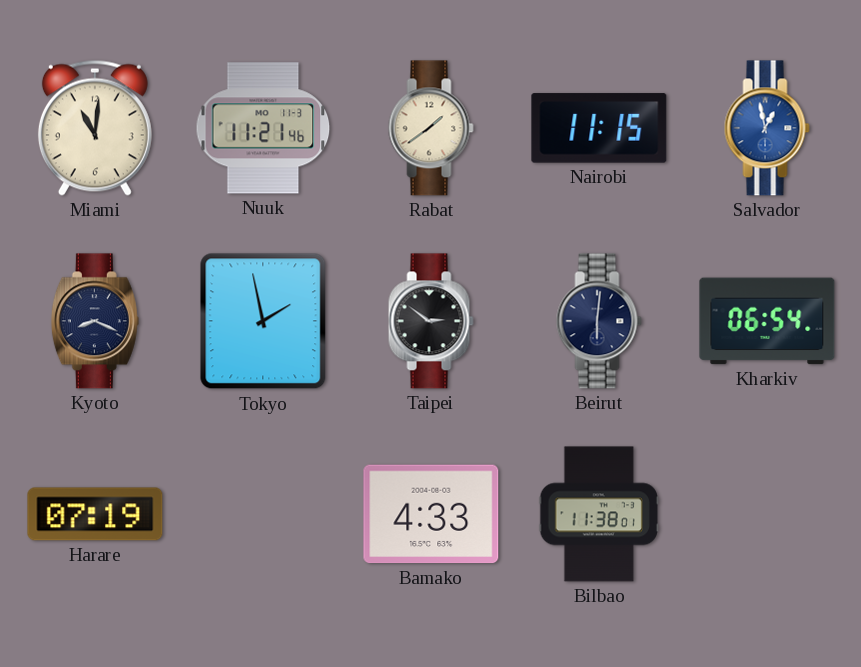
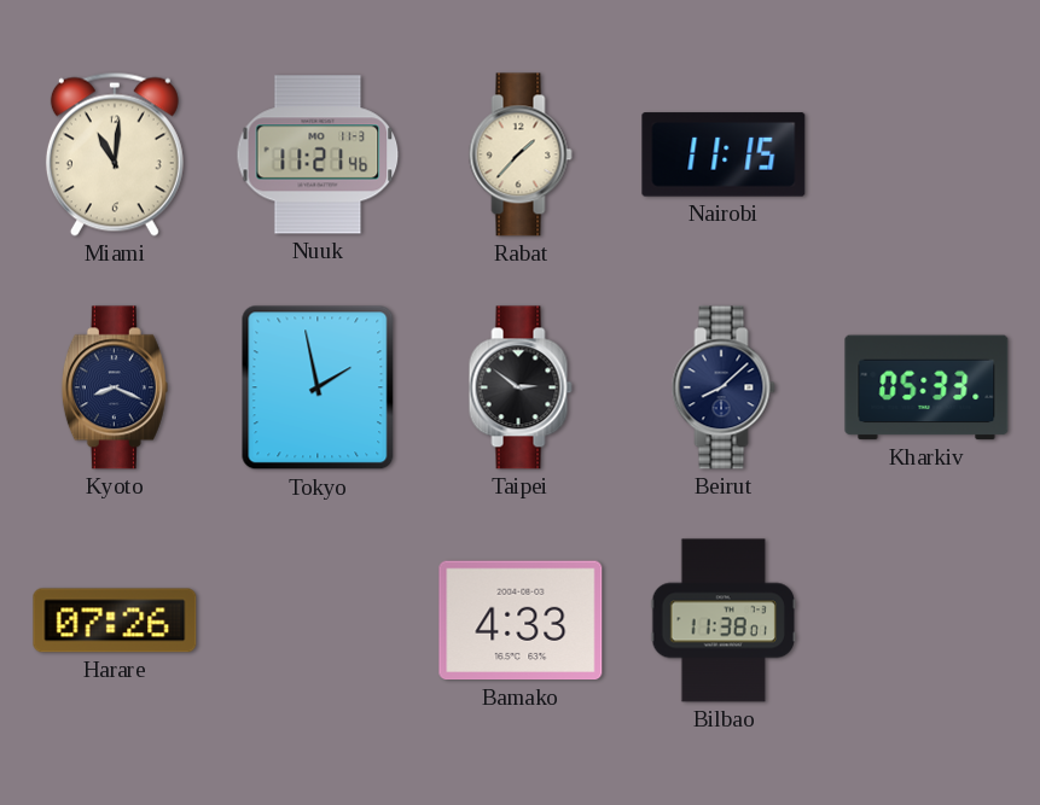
Rabat: 1:39 -> 1:37 (521, 154)
Salvador: 12:58 -> none (767, 128)
Beirut: 6:01 -> 8:08 (724, 387)
Kharkiv: 06:54 -> 05:33 (926, 387)
Harare: 07:19 -> 07:26 (115, 620)
